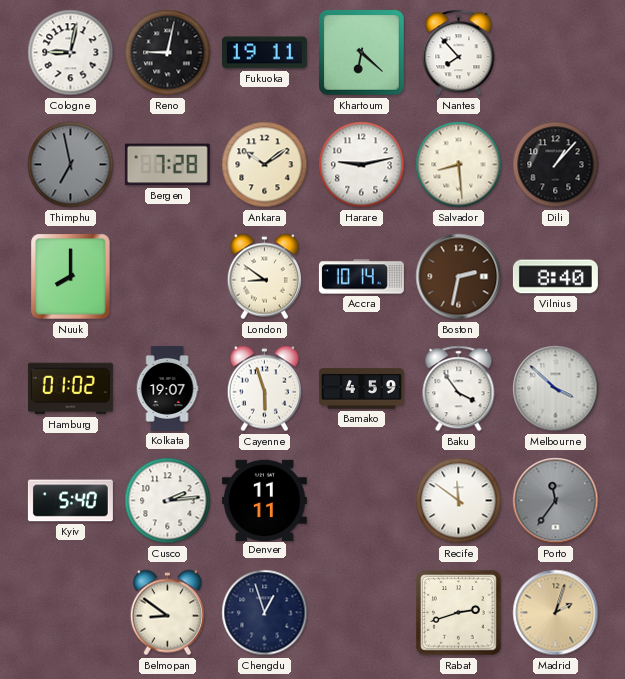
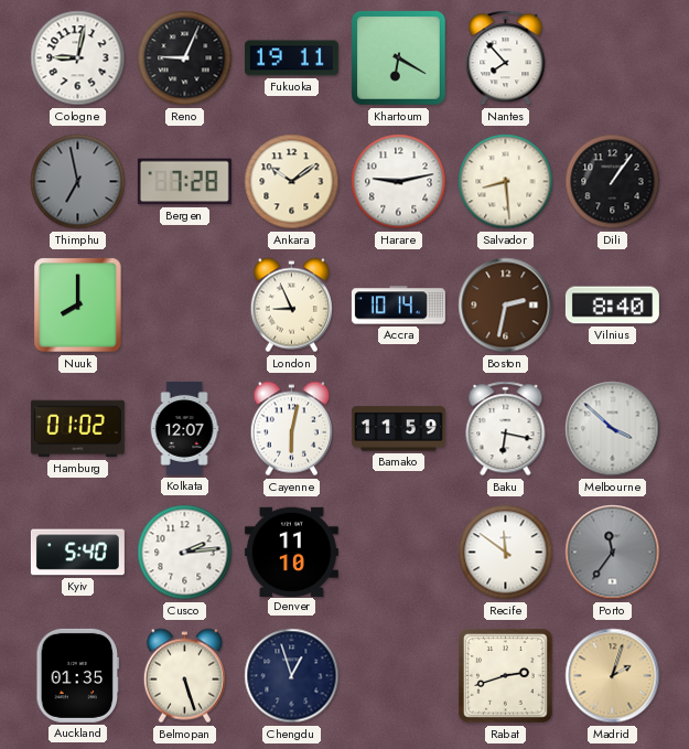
Reno: 9:02 -> 9:04 (185, 58)
Khartoum: 6:22 -> 6:20 (399, 58)
Dili: 1:07 -> 1:06 (613, 182)
London: 8:51 -> 8:56 (291, 306)
Kolkata: 19:07 -> 12:07 (184, 428)
Cayenne: 5:57 -> 6:02 (291, 429)
Bamako: 4:59 -> 11:59 (398, 429)
Baku: 3:54 -> 6:17 (506, 429)
Denver: 11:11 -> 11:10 (291, 552)
Auckland: none -> 01:35 (78, 675)
Belmopan: 8:51 -> 5:27 (184, 676)
